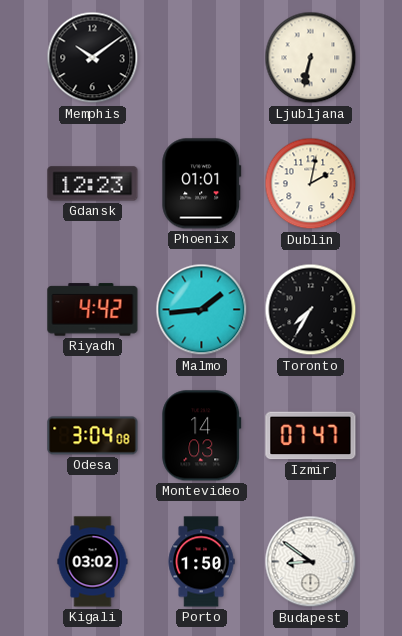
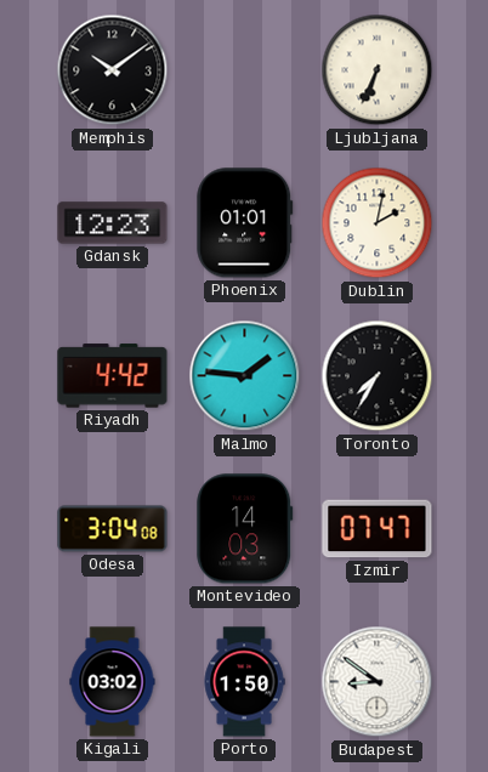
Ljubljana: 6:32 -> 6:34 (378, 70)
Malmo: 1:44 -> 1:46 (245, 376)
